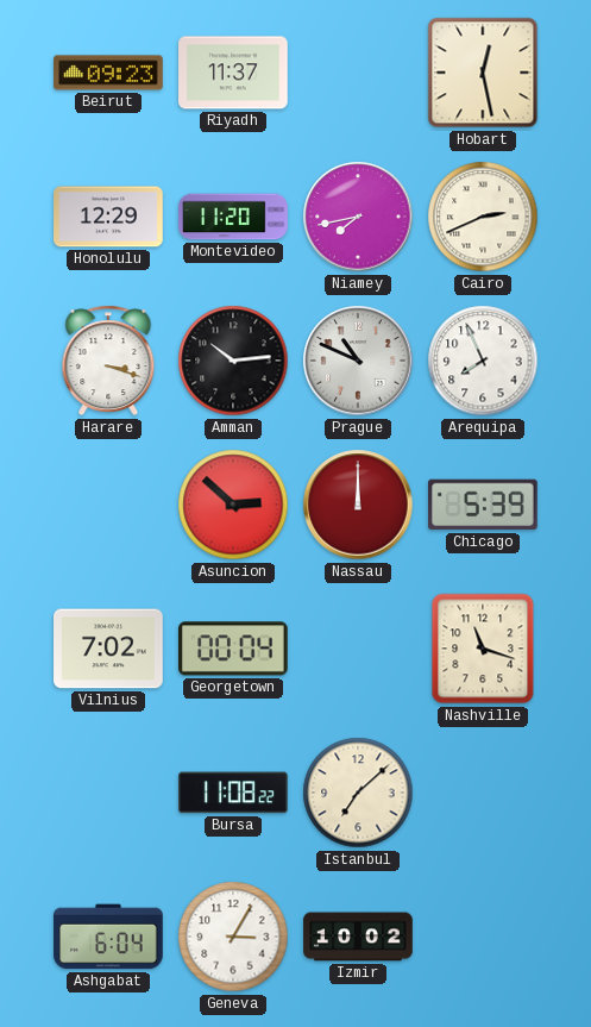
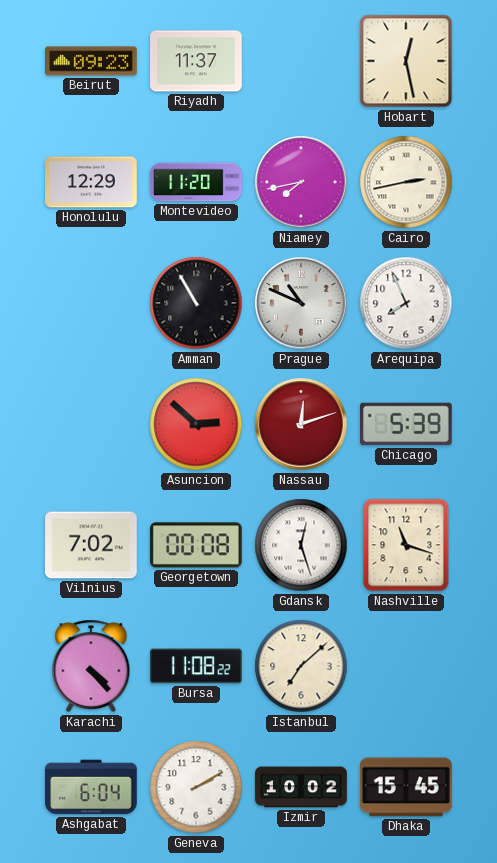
Cairo: 2:41 -> 2:43 (406, 182)
Harare: 3:18 -> none (108, 361)
Amman: 10:14 -> 10:55 (196, 303)
Nassau: 12:00 -> 12:12 (301, 424)
Georgetown: 00:04 -> 00:08 (197, 545)
Gdansk: none -> 12:27 (301, 545)
Karachi: none -> 4:23 (91, 666)
Geneva: 3:05 -> 2:10 (196, 787)
Dhaka: none -> 15:45 (407, 787)
